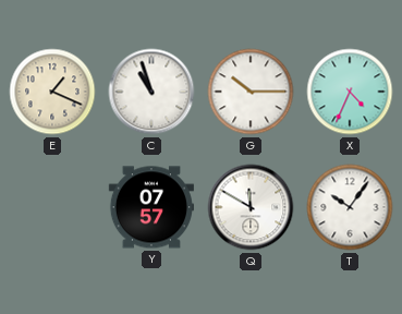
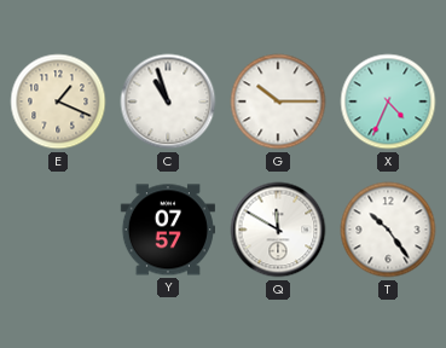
T: 10:06 -> 10:24 (388, 230)
